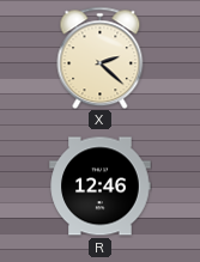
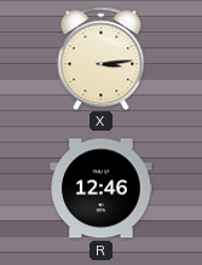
X: 2:22 -> 3:14 (102, 58)
